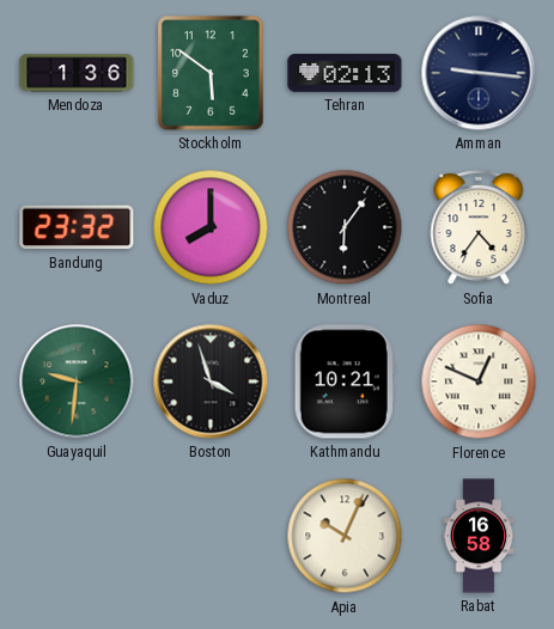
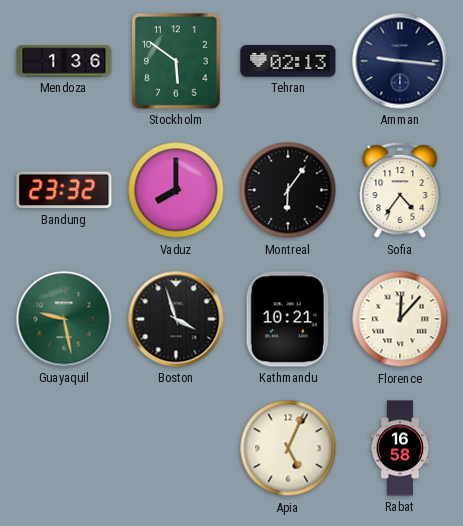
Guayaquil: 9:31 -> 9:28 (64, 319)
Florence: 12:49 -> 12:07 (400, 319)
Apia: 10:04 -> 5:04 (288, 448)
